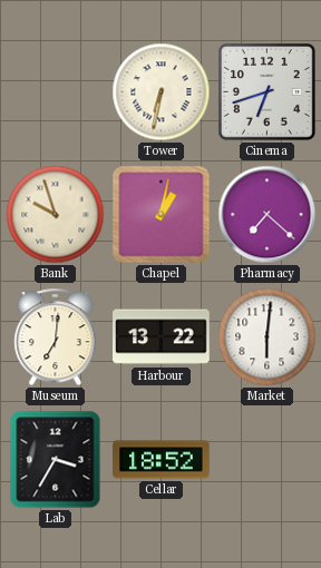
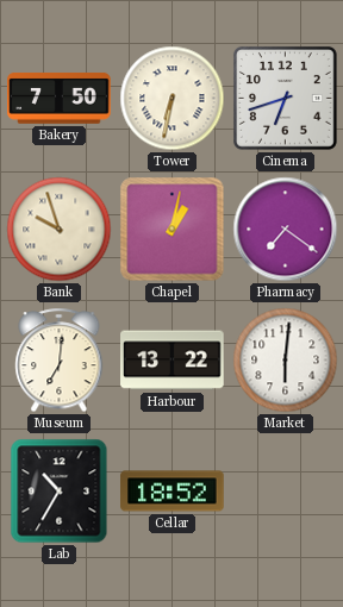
Bakery: none -> 7:50 (60, 98)
Pharmacy: 7:22 -> 7:21 (286, 230)
Lab: 3:35 -> 10:35 (60, 492)
